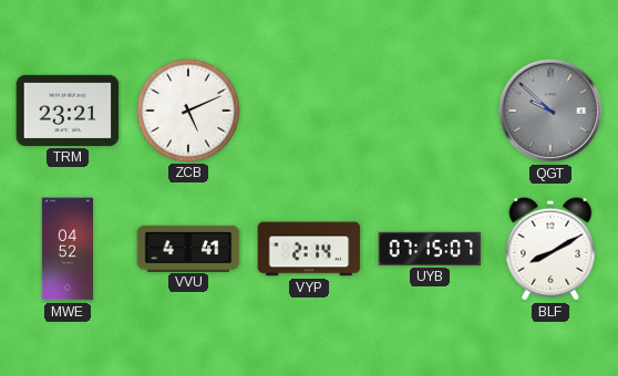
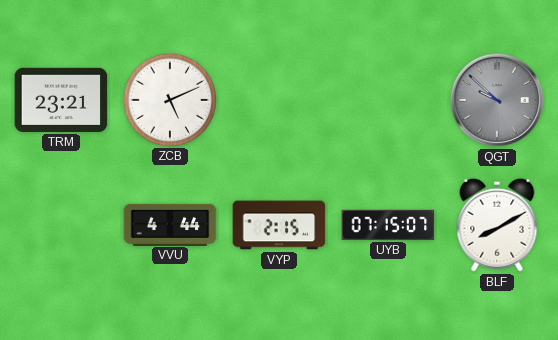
MWE: 04:52 -> none (68, 249)
VVU: 4:41 -> 4:44 (170, 224)
VYP: 2:14 -> 2:15 (279, 225)
